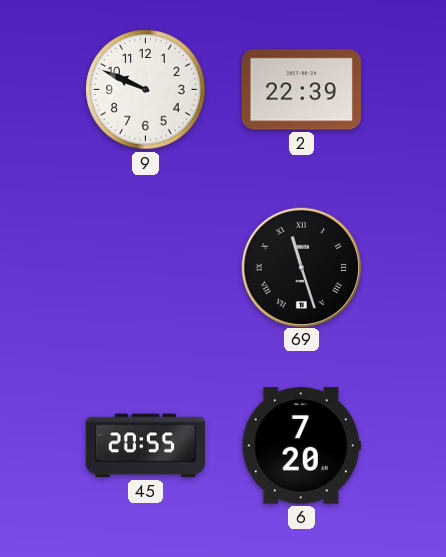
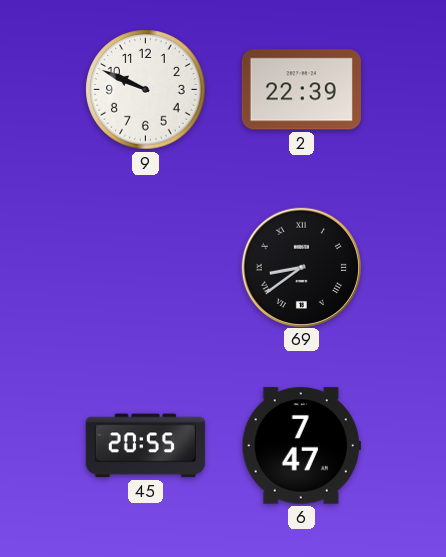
69: 11:27 -> 8:39 (301, 267)
6: 7:20 -> 7:47 (301, 446)
